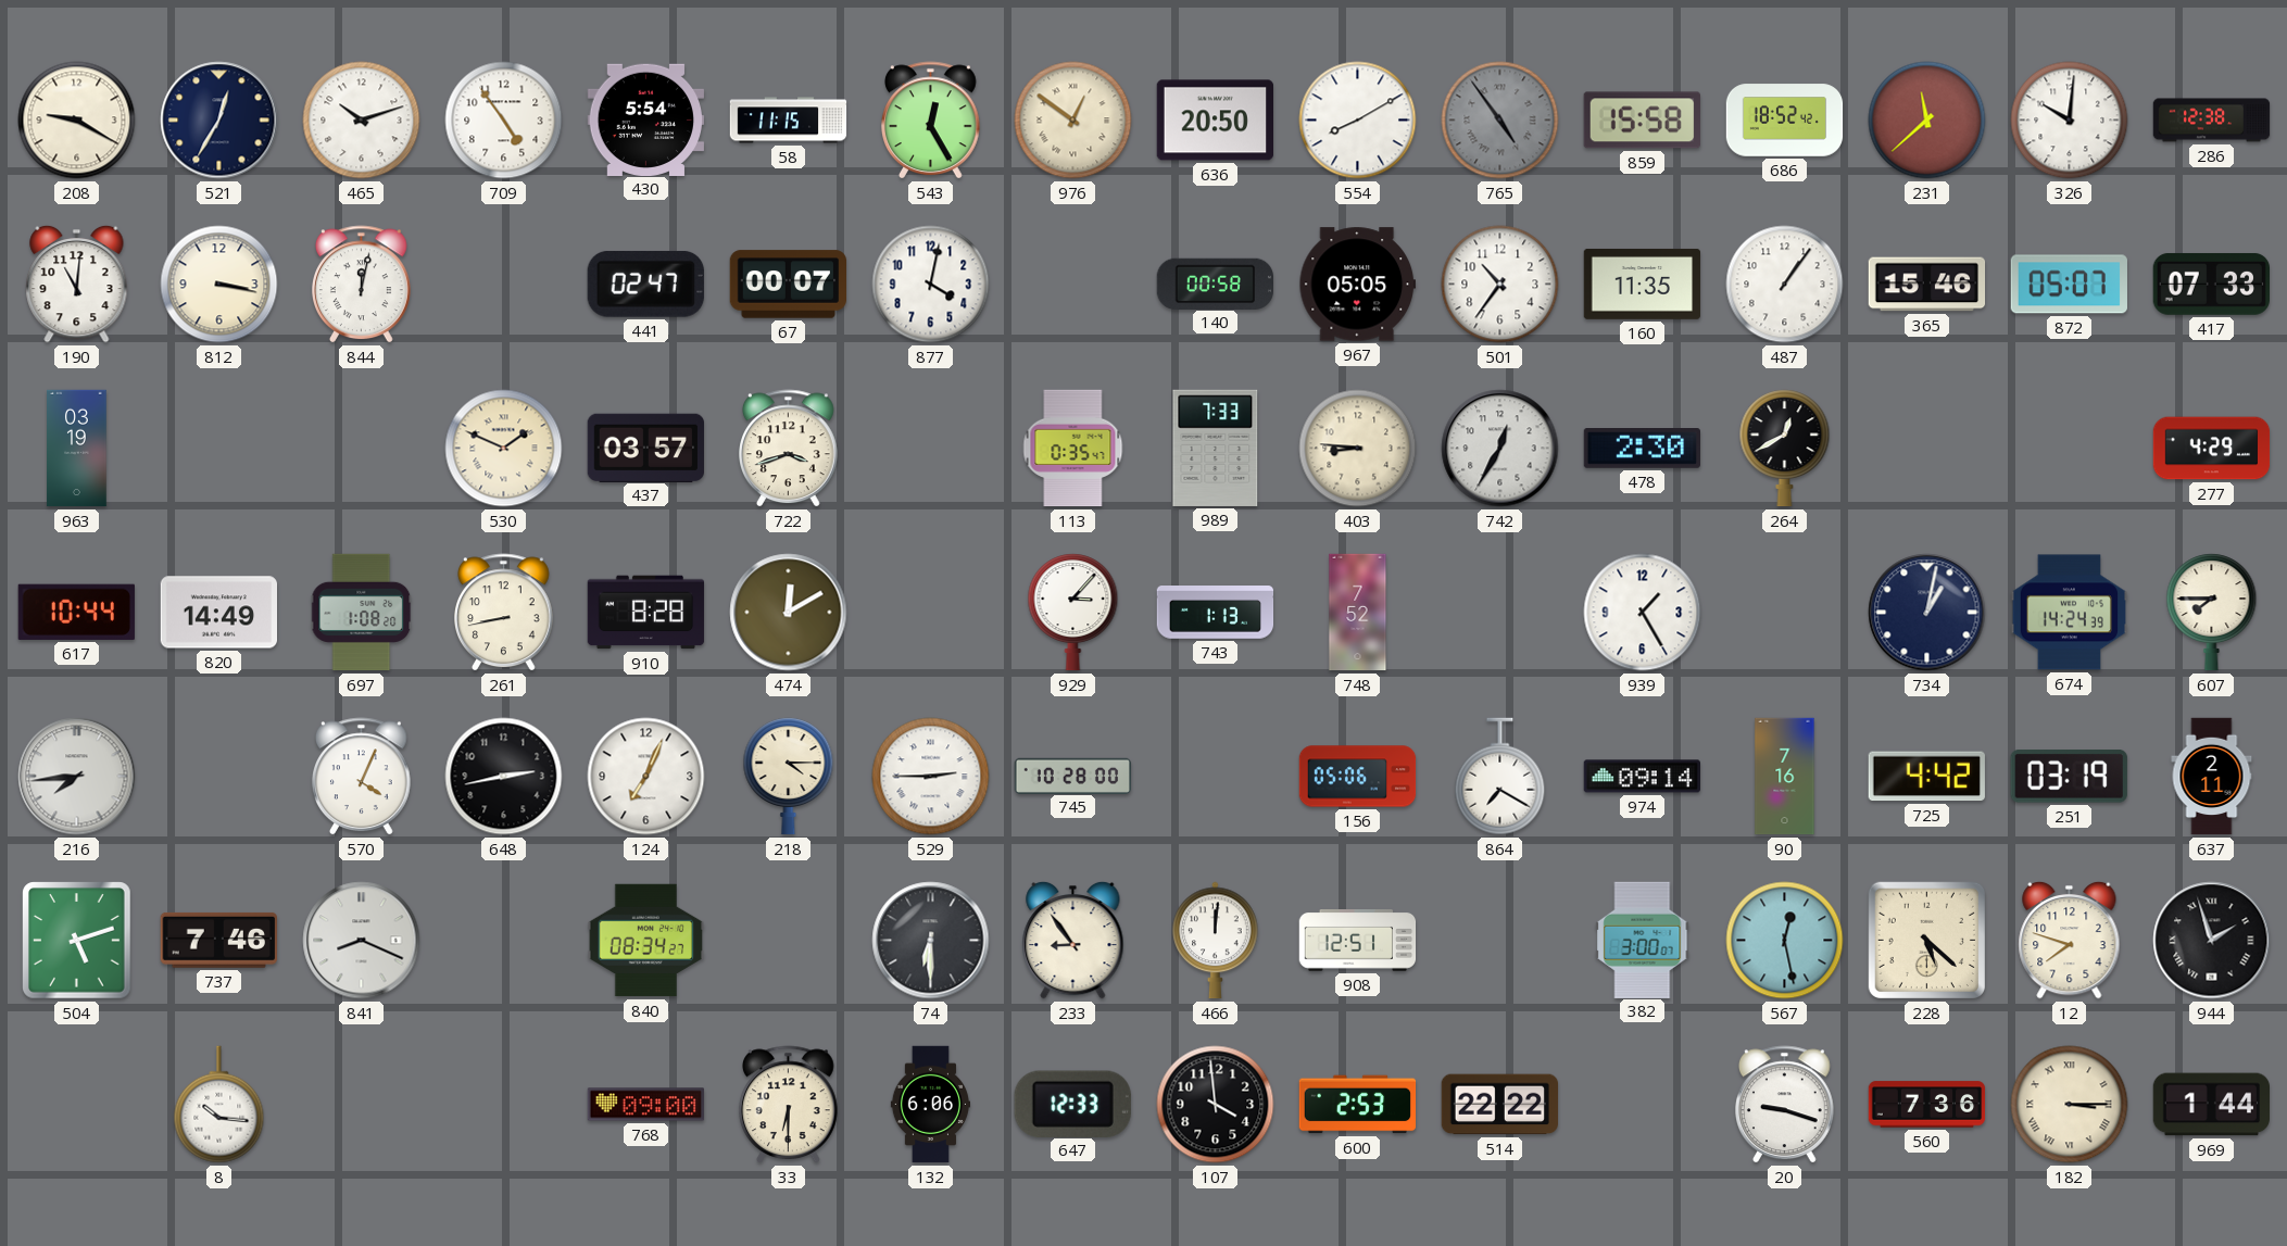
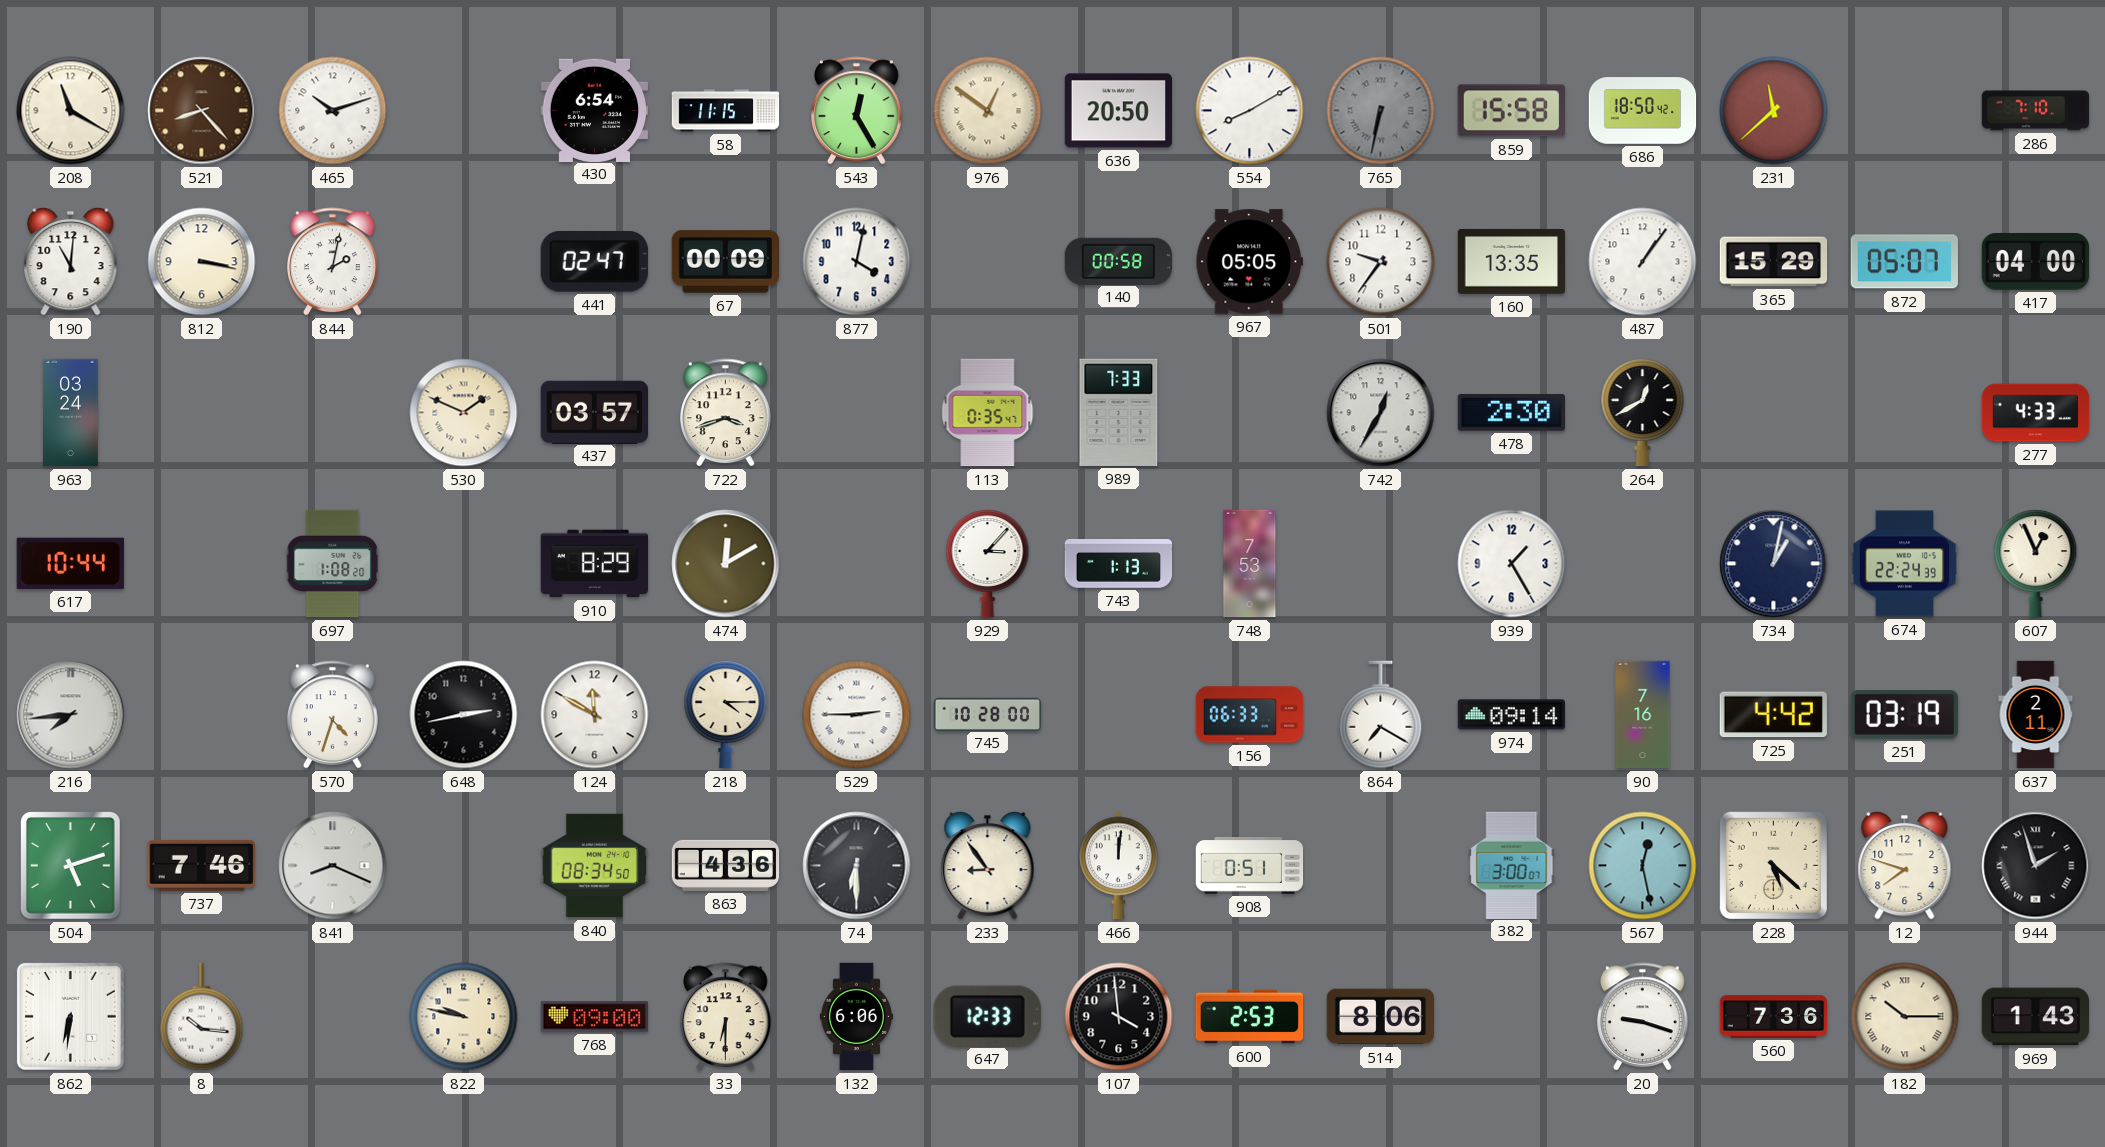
208: 9:20 -> 11:20 (71, 111)
521: 12:35 -> 8:23 (202, 111)
521 dial: navy -> brown (202, 111)
709: 4:54 -> none (504, 121)
430: 5:54 -> 6:54 (594, 110)
765: 4:54 -> 6:32 (1381, 111)
686: 18:52 -> 18:50 (1643, 111)
326: 10:01 -> none (2070, 121)
286: 12:38 -> 7:10 (2036, 111)
844: 12:02 -> 2:02 (333, 262)
67: 00:07 -> 00:09 (726, 262)
501: 10:36 -> 9:36 (1381, 262)
160: 11:35 -> 13:35 (1512, 261)
365: 15:46 -> 15:29 (1774, 262)
417: 07:33 -> 04:00 (2035, 262)
963: 03:19 -> 03:24 (71, 413)
403: 8:46 -> none (1358, 449)
277: 4:29 -> 4:33 (2036, 413)
820: 14:49 -> none (219, 613)
261: 8:43 -> none (504, 613)
910: 8:28 -> 8:29 (595, 564)
748: 7:52 -> 7:53 (1250, 564)
674: 14:24 -> 22:24 (1905, 564)
607: 7:45 -> 12:56 (2036, 564)
570: 4:04 -> 4:33 (333, 715)
124: 7:04 -> 11:50 (595, 715)
156: 05:06 -> 06:33 (1250, 715)
840: 08:34:27 -> 08:34:50 (595, 866)
863: none -> 4:36 (726, 865)
908: 12:51 -> 0:51 (1250, 866)
862: none -> 6:31 (70, 1016)
822: none -> 9:47 (464, 1017)
514: 22:22 -> 8:06 (1380, 1017)
182: 3:15 -> 10:15 (1905, 1017)
969: 1:44 -> 1:43 (2036, 1017)
